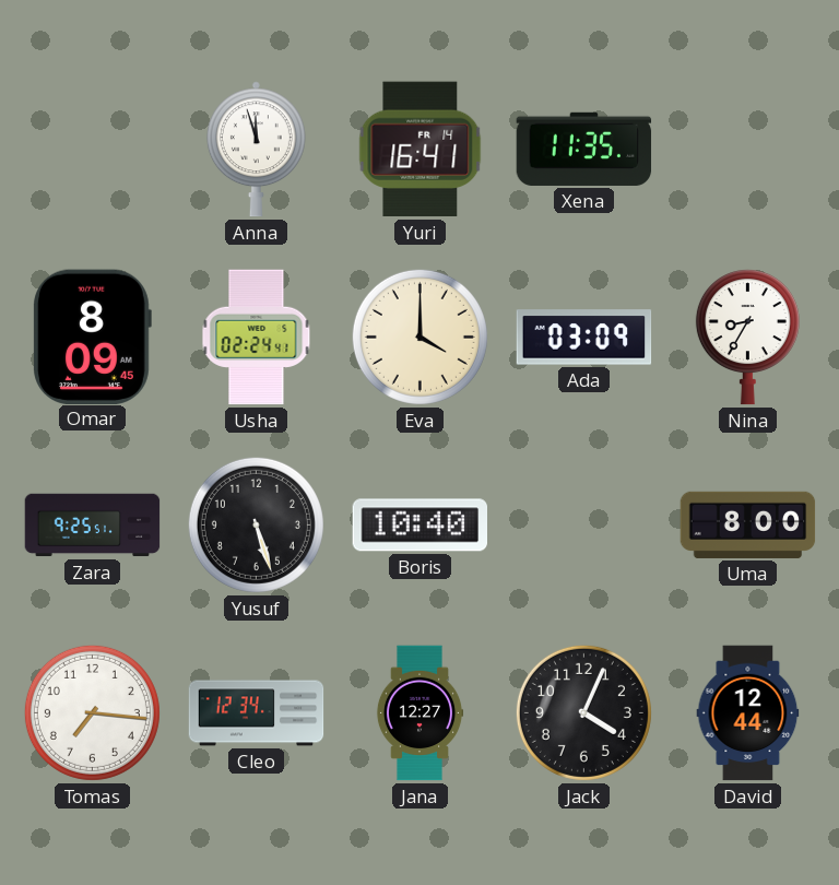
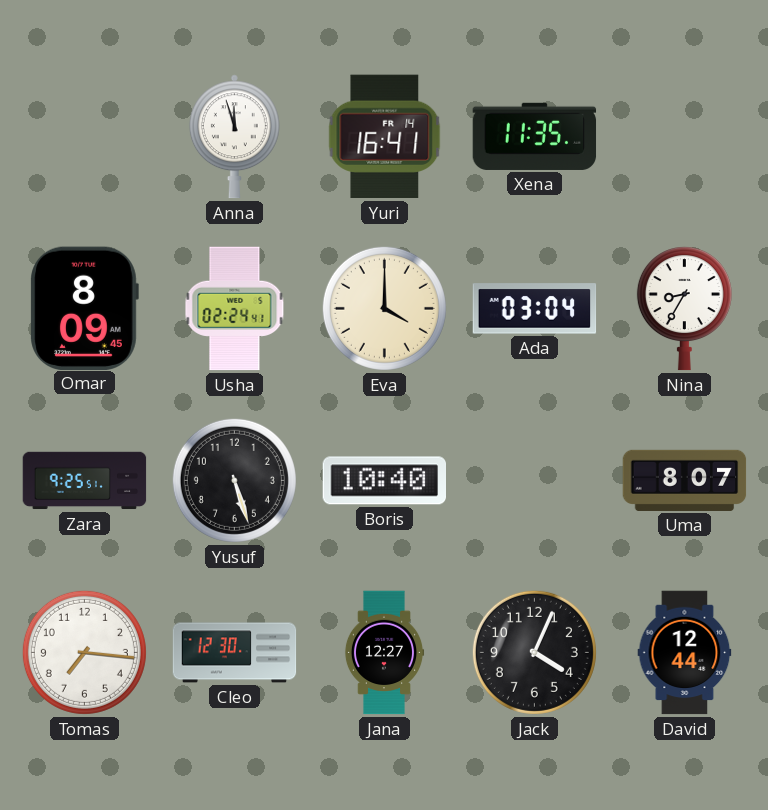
Ada: 03:09 -> 03:04 (535, 309)
Uma: 8:00 -> 8:07 (685, 480)
Cleo: 12:34 -> 12:30 (235, 653)
